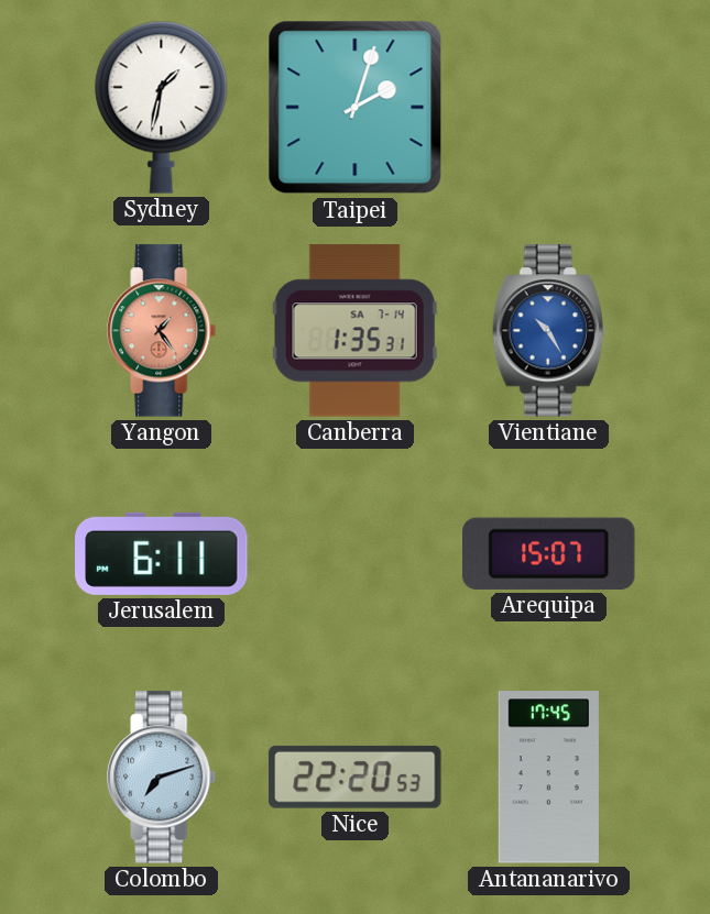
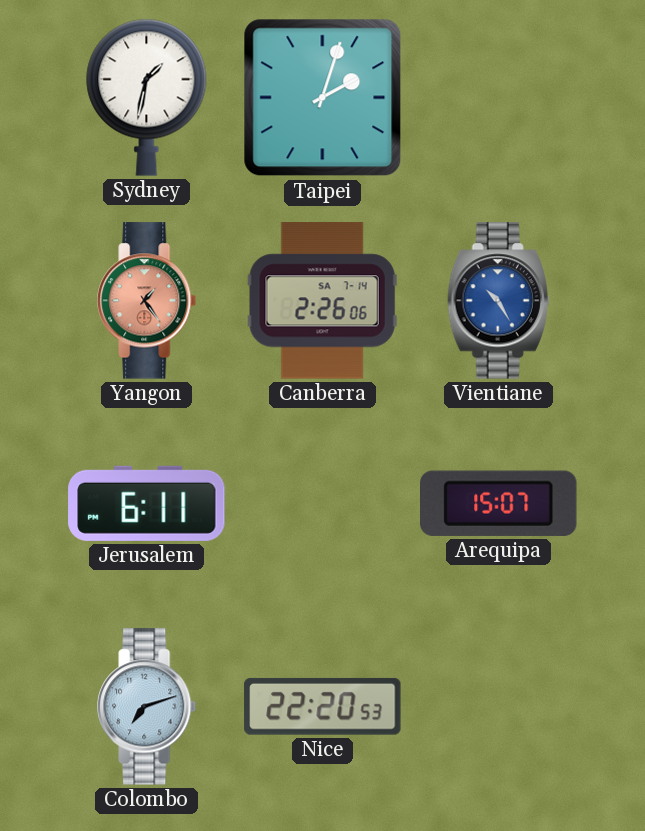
Canberra: 1:35 -> 2:26 (322, 301)
Antananarivo: 17:45 -> none (548, 778)
